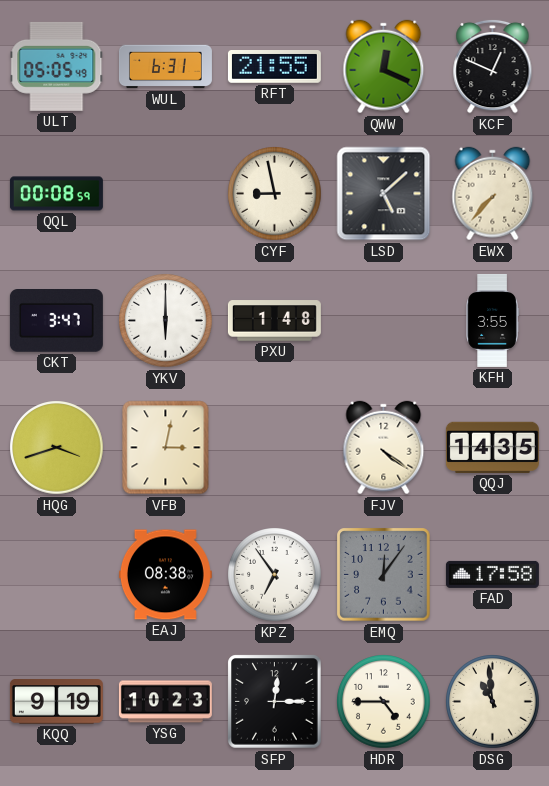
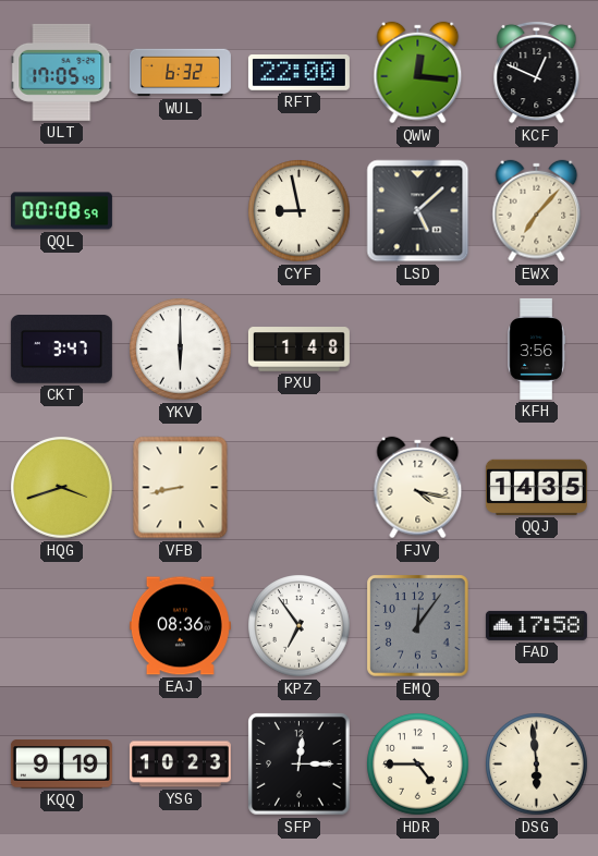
ULT: 05:05 -> 17:05 (62, 72)
WUL: 6:31 -> 6:32 (180, 73)
RFT: 21:55 -> 22:00 (298, 73)
QWW: 12:19 -> 12:16 (418, 73)
EWX: 7:37 -> 7:07 (537, 211)
KFH: 3:55 -> 3:56 (536, 348)
VFB: 3:02 -> 8:43 (181, 488)
FJV: 4:21 -> 4:17 (418, 488)
EAJ: 08:38 -> 08:36 (180, 626)
DSG: 10:59 -> 5:59 (537, 765)
